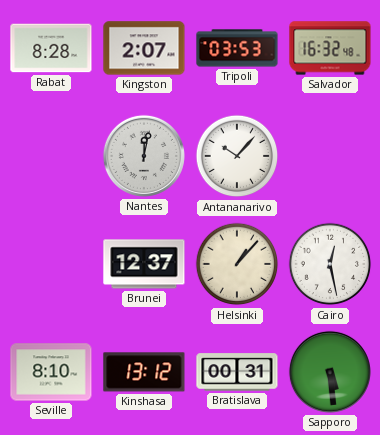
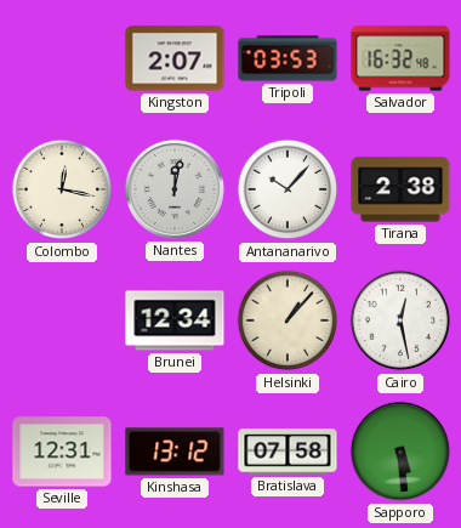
Rabat: 8:28 -> none (51, 48)
Colombo: none -> 12:17 (62, 189)
Tirana: none -> 2:38 (400, 189)
Brunei: 12:37 -> 12:34 (175, 320)
Seville: 8:10 -> 12:31 (62, 452)
Bratislava: 00:31 -> 07:58 (288, 452)
